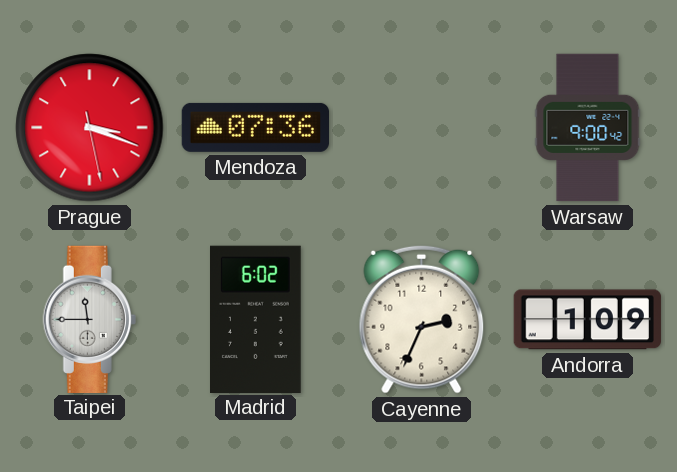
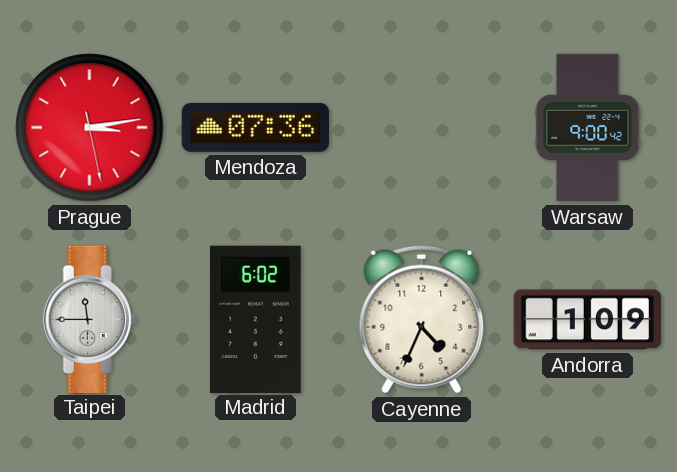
Prague: 3:18 -> 3:13 (90, 128)
Cayenne: 2:34 -> 4:34 (422, 319)
